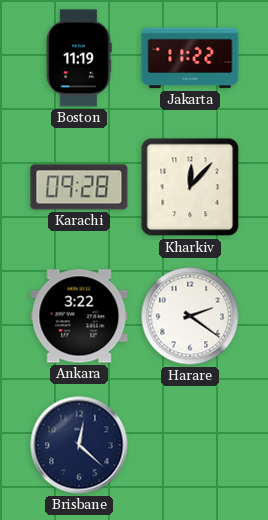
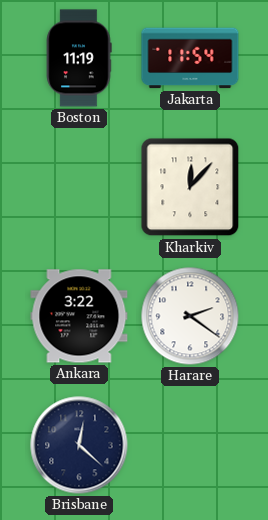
Jakarta: 11:22 -> 11:54 (190, 58)
Karachi: 09:28 -> none (79, 187)
